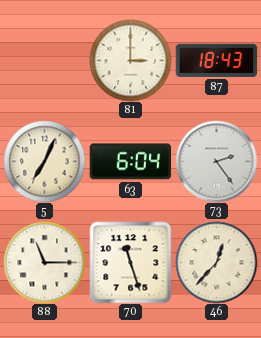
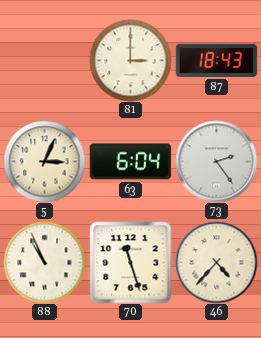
5: 7:04 -> 3:04 (44, 161)
88: 11:15 -> 10:56 (44, 262)
46: 12:37 -> 4:37 (216, 262)
